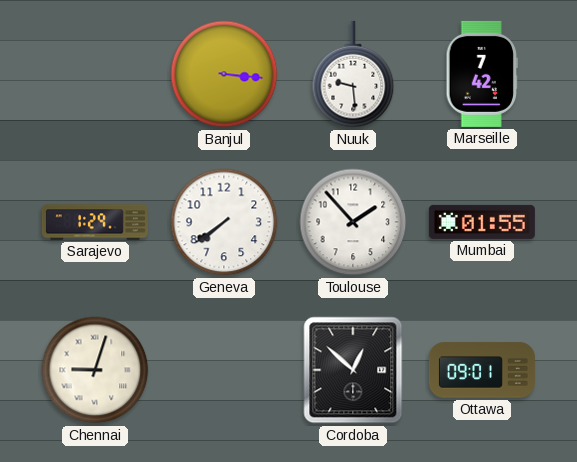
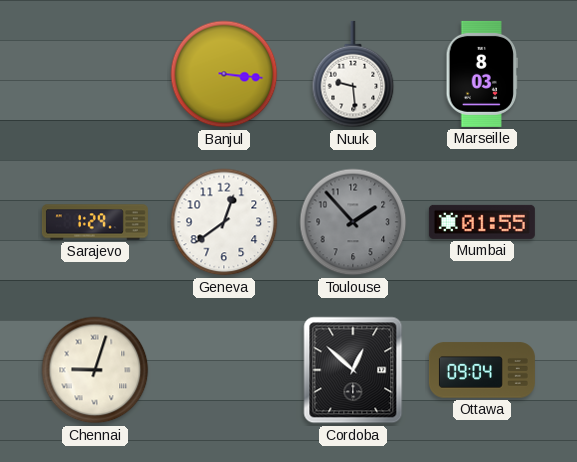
Marseille: 7:42 -> 8:03 (481, 74)
Geneva: 7:39 -> 12:39 (224, 222)
Toulouse dial: white -> grey (353, 222)
Ottawa: 09:01 -> 09:04 (482, 370)
